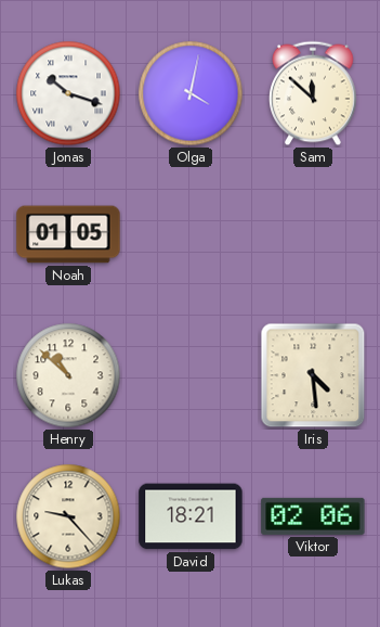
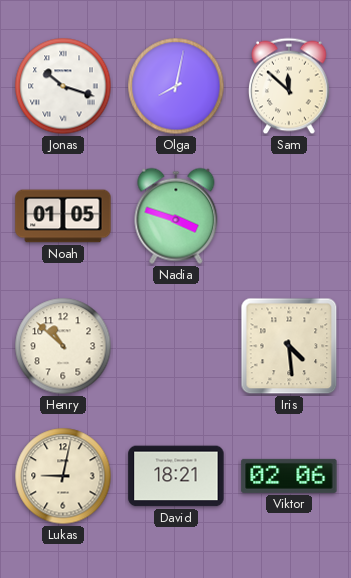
Olga: 4:02 -> 8:02 (176, 86)
Nadia: none -> 3:48 (176, 216)
Lukas: 9:23 -> 9:02 (63, 476)
